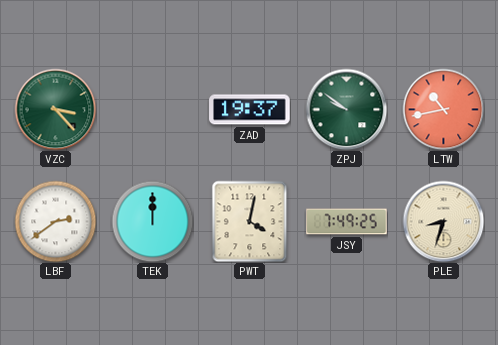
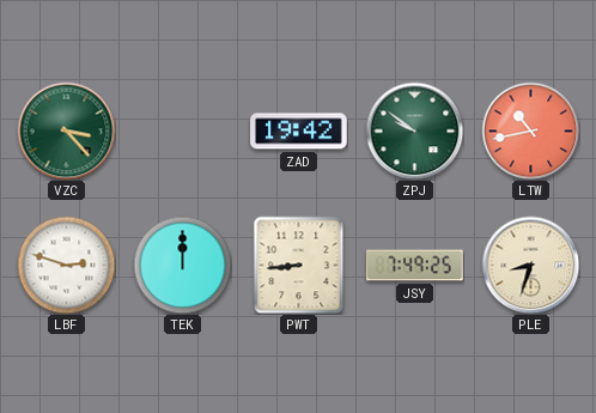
ZAD: 19:37 -> 19:42 (299, 132)
LBF: 2:39 -> 2:48 (66, 265)
PWT: 4:02 -> 8:44 (299, 265)
